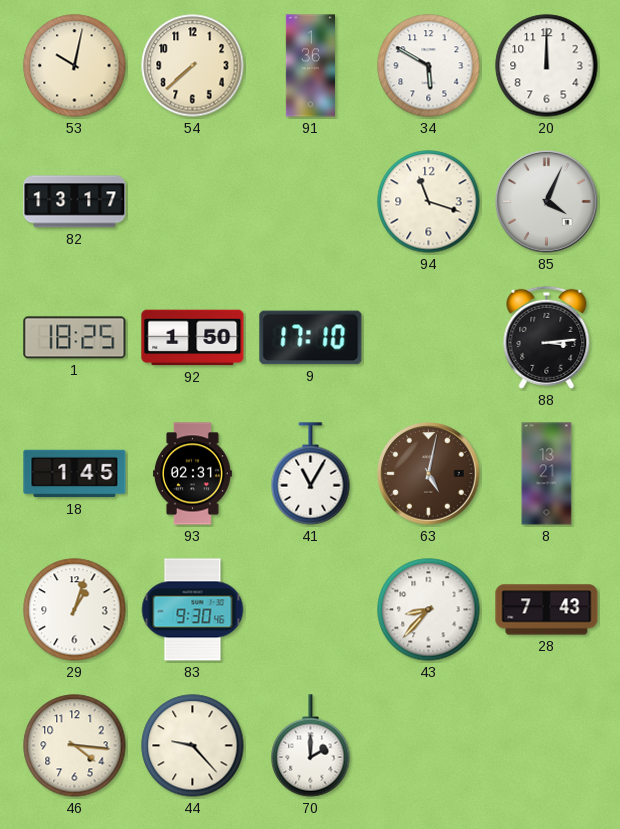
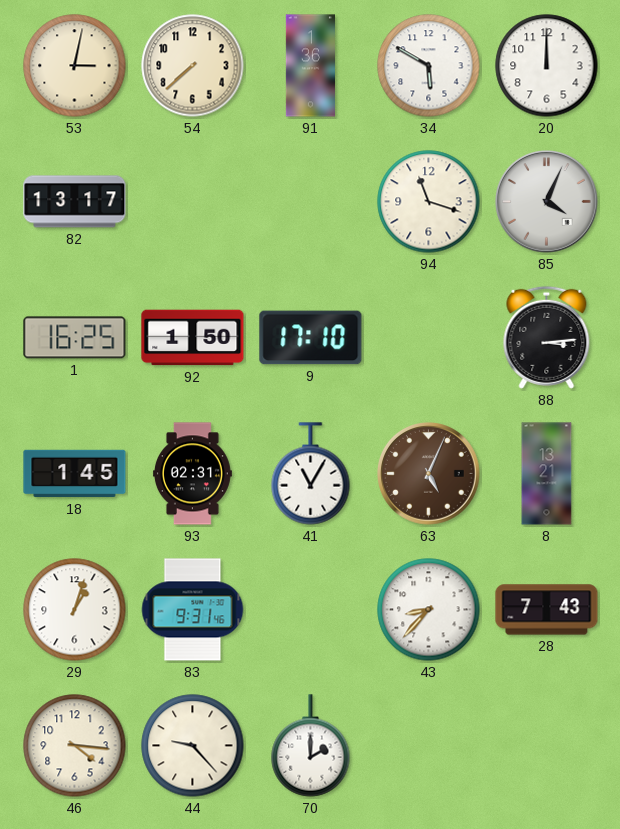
53: 10:02 -> 3:02 (75, 66)
1: 18:25 -> 16:25 (75, 338)
63: 5:02 -> 5:04 (429, 474)
83: 9:30 -> 9:31 (193, 610)
